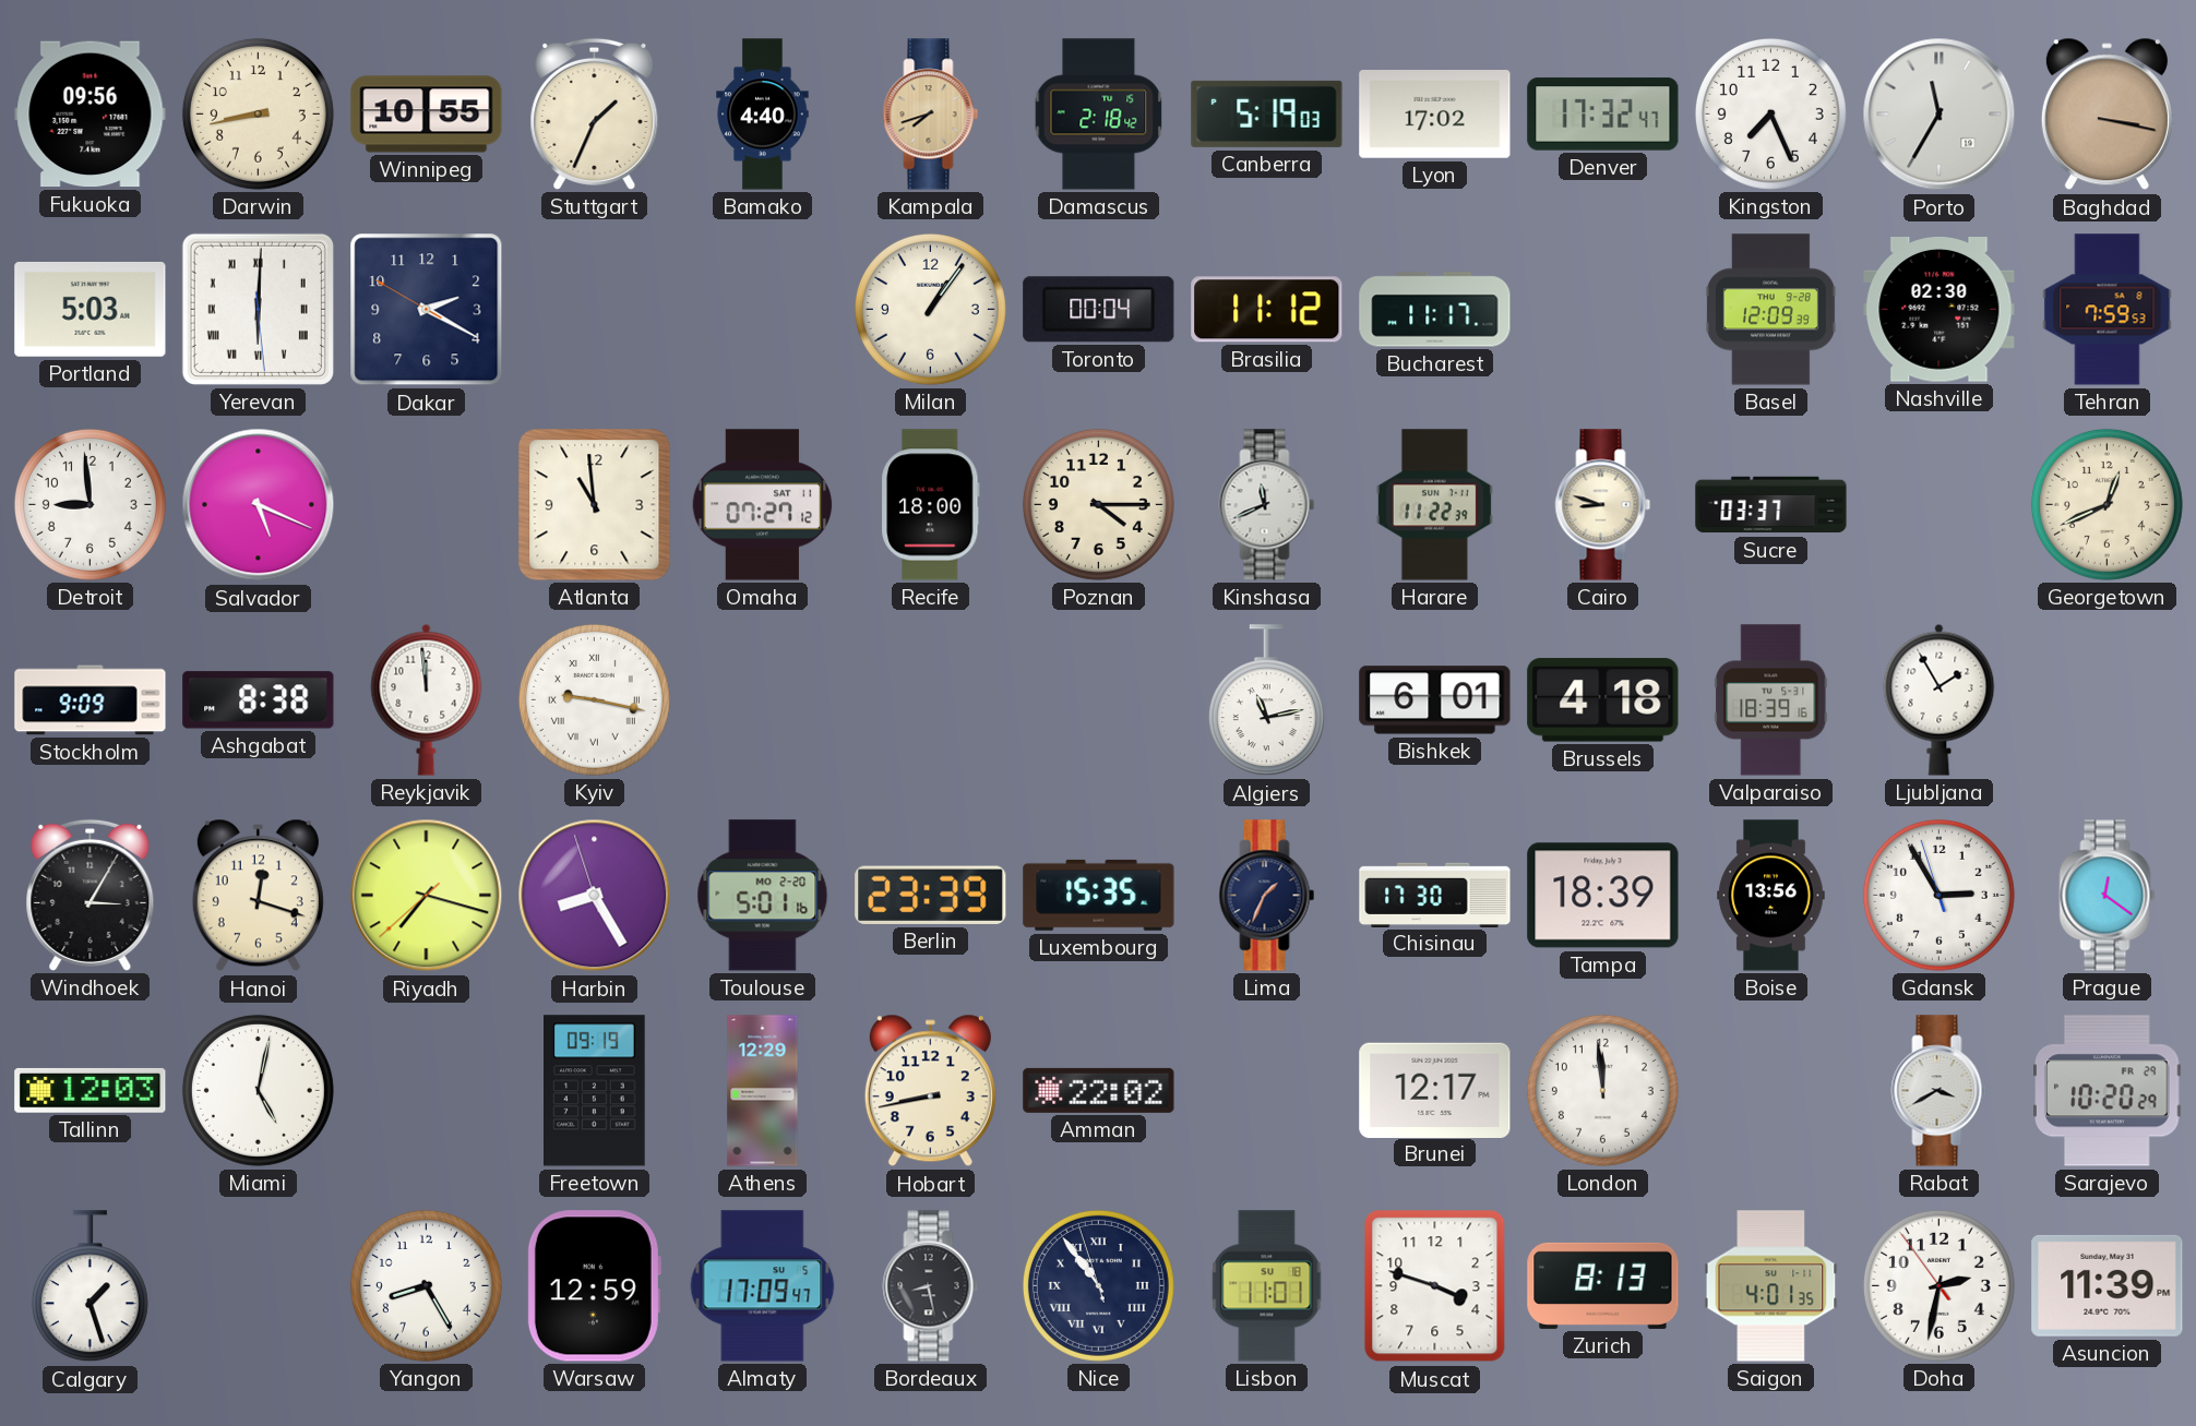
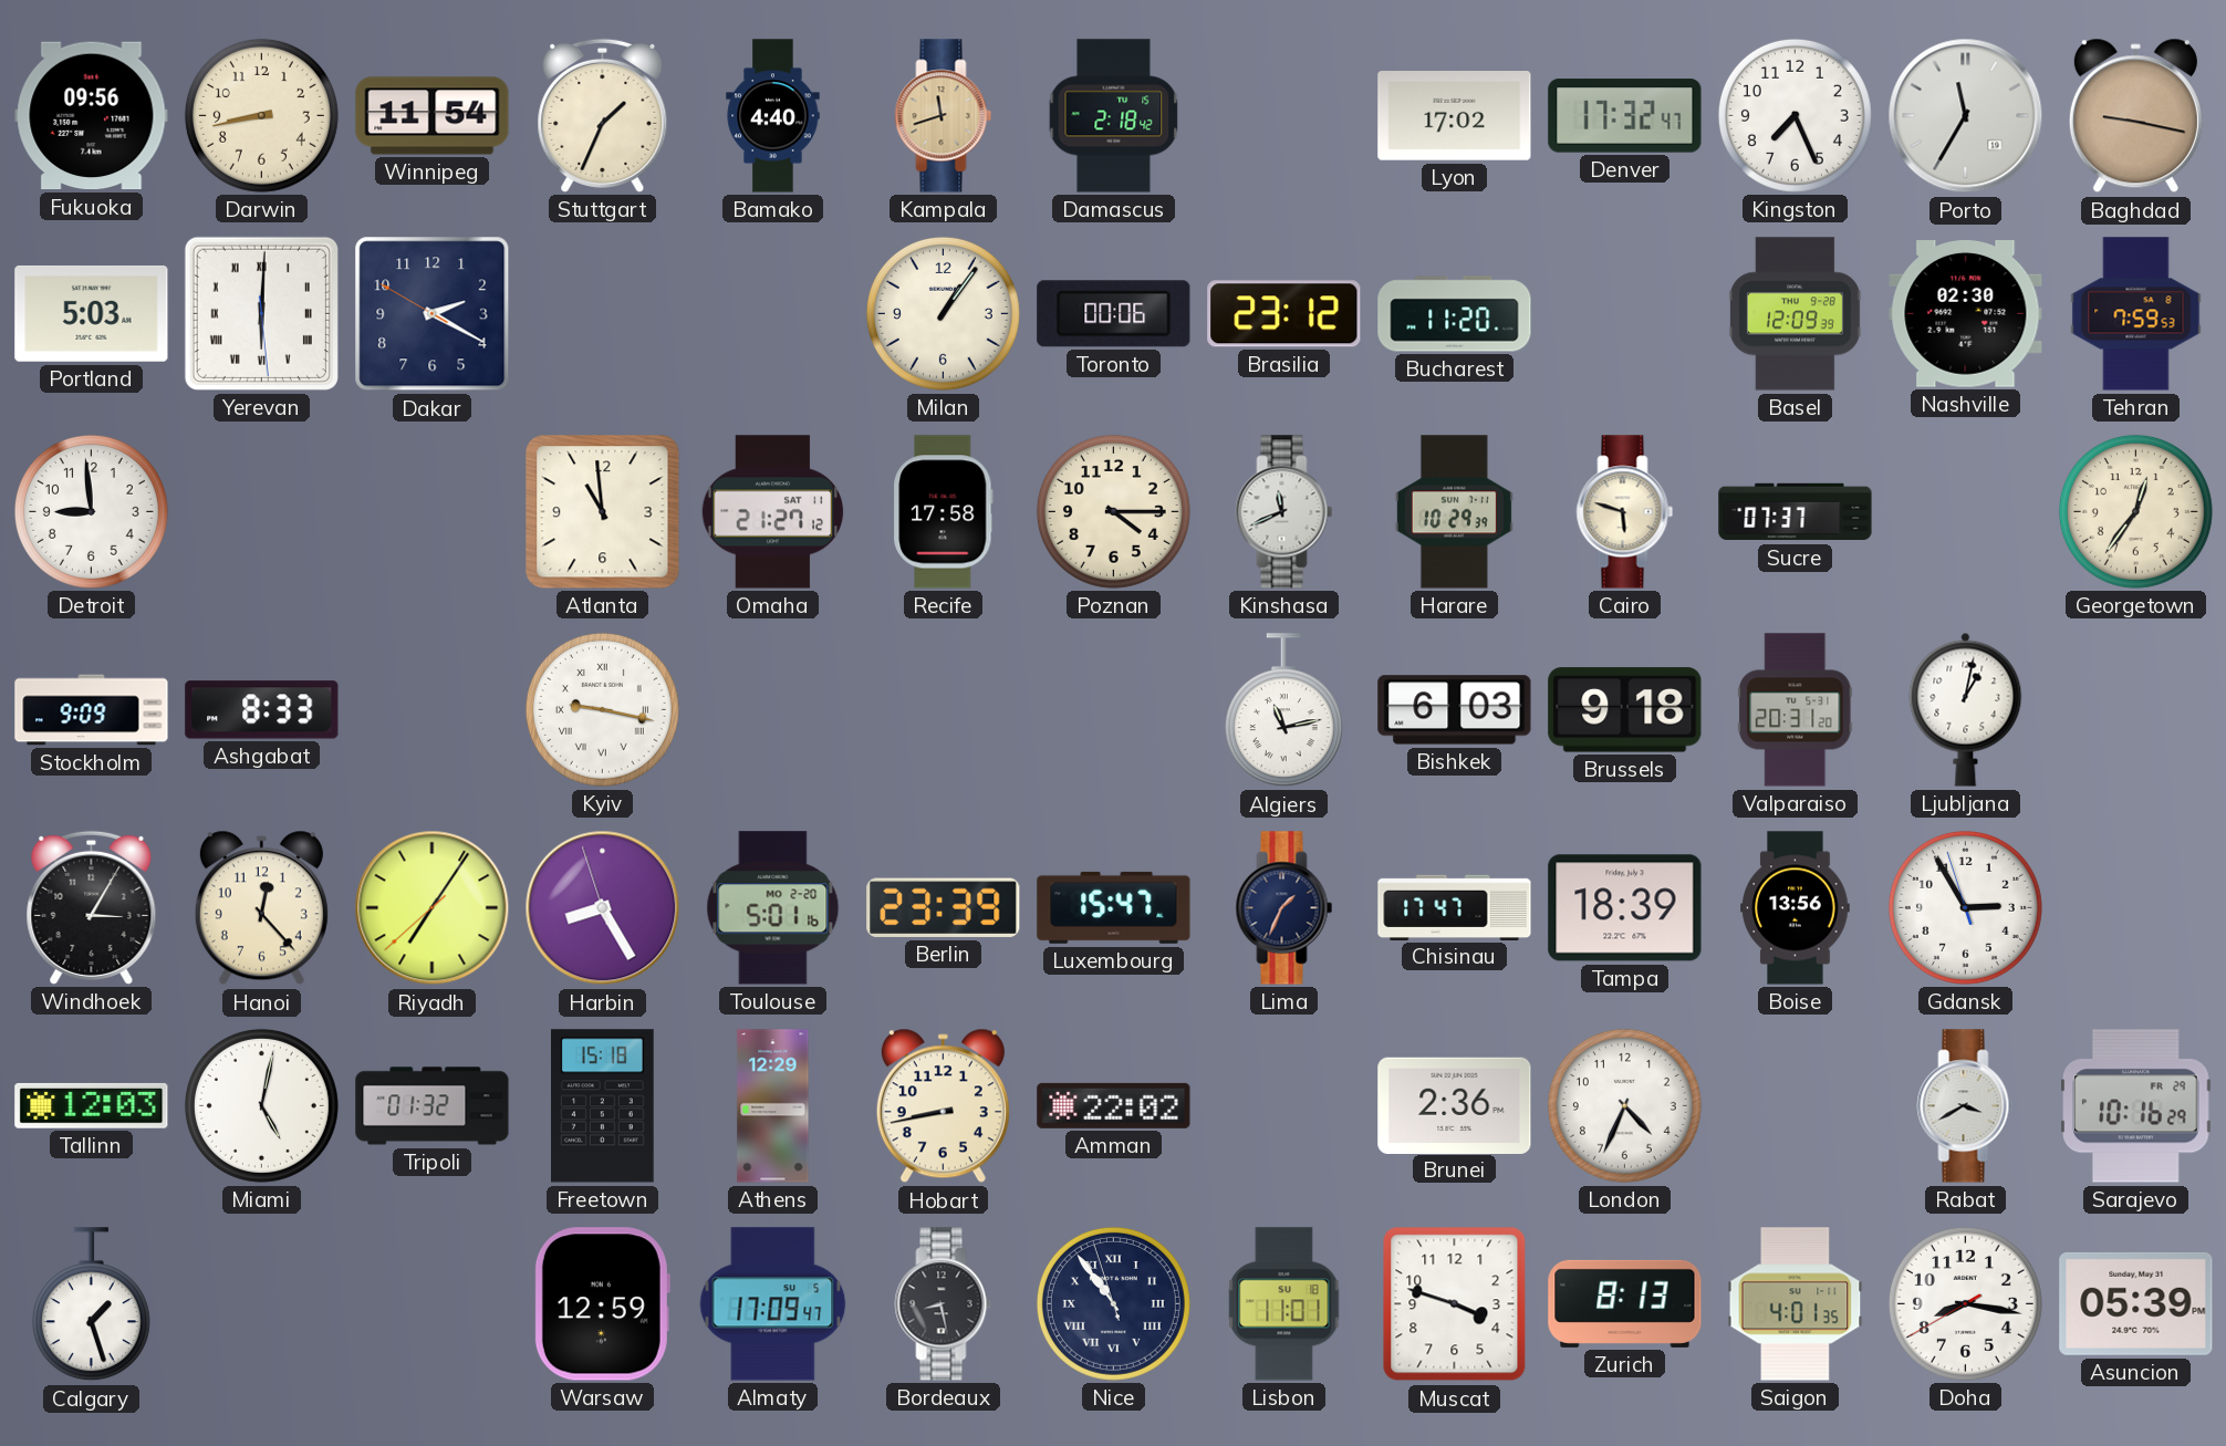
Winnipeg: 10:55 -> 11:54 (433, 116)
Kampala: 7:42 -> 11:42 (944, 116)
Canberra: 5:19 -> none (1267, 113)
Baghdad: 3:17 -> 9:17 (2135, 116)
Toronto: 00:04 -> 00:06 (1114, 314)
Brasilia: 11:12 -> 23:12 (1284, 314)
Bucharest: 11:17 -> 11:20 (1455, 314)
Salvador: 5:19 -> none (259, 505)
Omaha: 07:27 -> 21:27 (773, 512)
Recife: 18:00 -> 17:58 (944, 512)
Harare: 11:22 -> 10:29 (1454, 512)
Cairo: 8:48 -> 5:48 (1625, 512)
Sucre: 03:37 -> 07:37 (1796, 512)
Georgetown: 12:41 -> 12:36 (2135, 511)
Ashgabat: 8:38 -> 8:33 (262, 710)
Reykjavik: 11:59 -> none (427, 699)
Bishkek: 6:01 -> 6:03 (1455, 710)
Brussels: 4:18 -> 9:18 (1625, 710)
Valparaiso: 18:39 -> 20:31 (1796, 710)
Ljubljana: 1:55 -> 1:02 (1966, 709)
Hanoi: 12:18 -> 12:23 (261, 908)
Riyadh: 7:17 -> 7:05 (433, 908)
Luxembourg: 15:35 -> 15:47 (1114, 907)
Chisinau: 17:30 -> 17:47 (1455, 907)
Prague: 12:21 -> none (2108, 896)
Tripoli: none -> 01:32 (433, 1106)
Freetown: 09:19 -> 15:18 (603, 1106)
Brunei: 12:17 -> 2:36 (1455, 1105)
London: 11:59 -> 4:34 (1624, 1105)
Sarajevo: 10:20 -> 10:16 (2136, 1106)
Yangon: 8:25 -> none (426, 1285)
Doha: 2:31 -> 8:16 (1965, 1303)
Asuncion: 11:39 -> 05:39 (2136, 1303)
